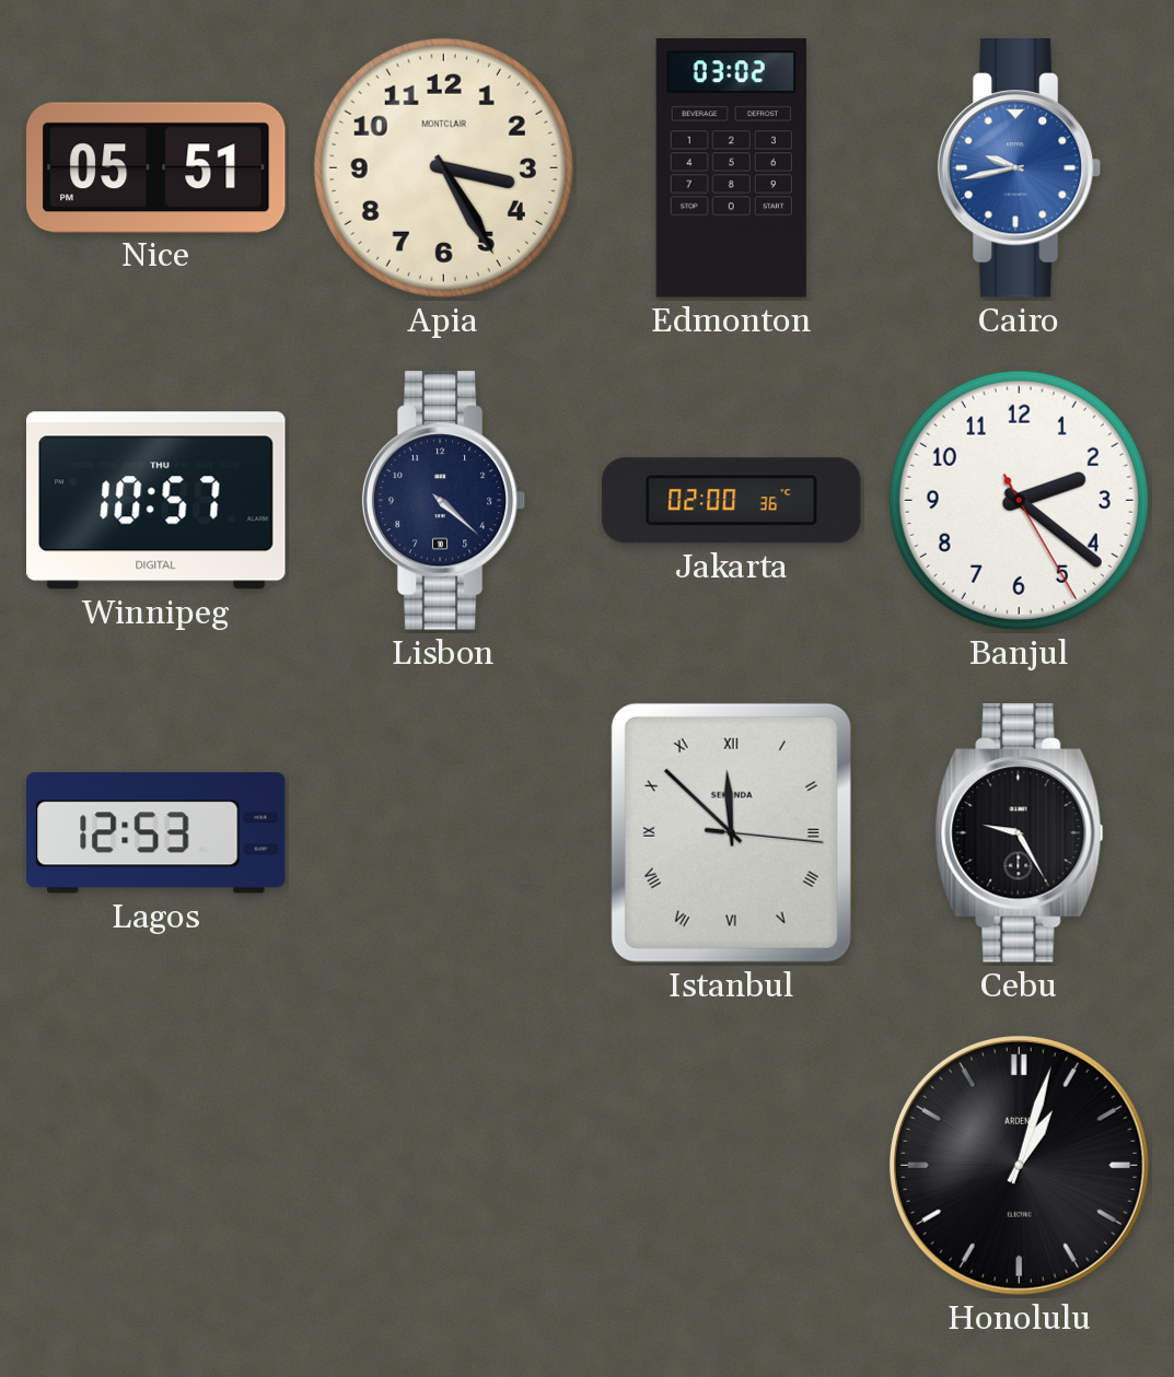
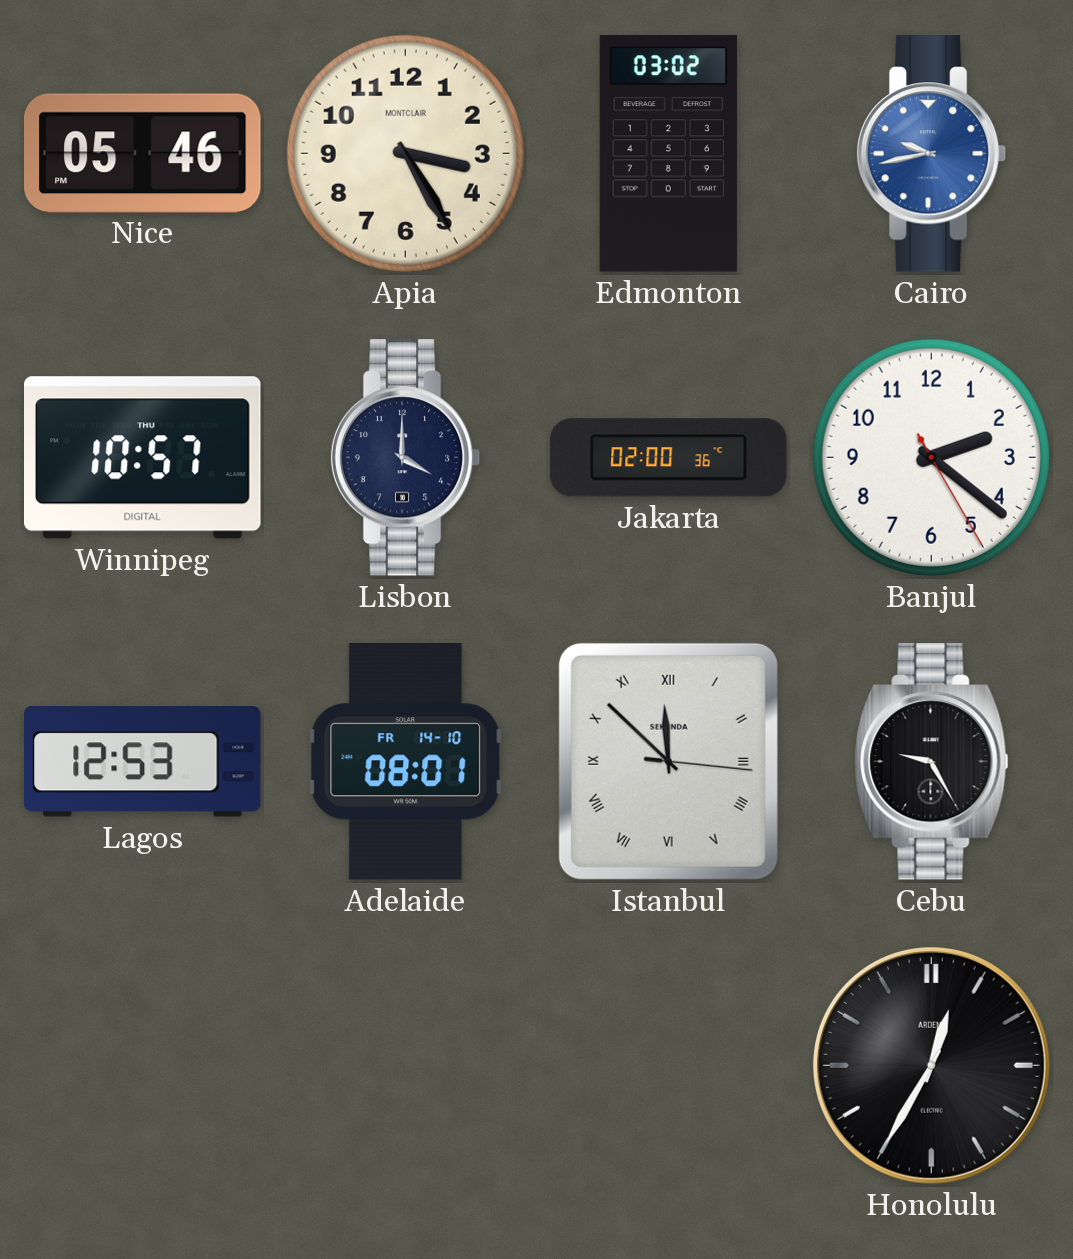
Nice: 05:51 -> 05:46 (143, 153)
Lisbon: 4:22 -> 4:00 (406, 458)
Adelaide: none -> 08:01 (406, 762)
Honolulu: 1:03 -> 12:35 (931, 1065)
